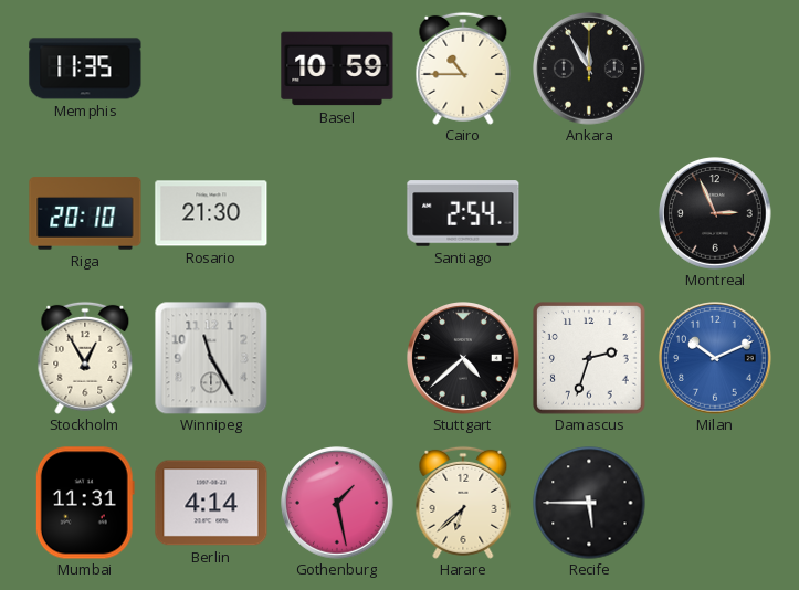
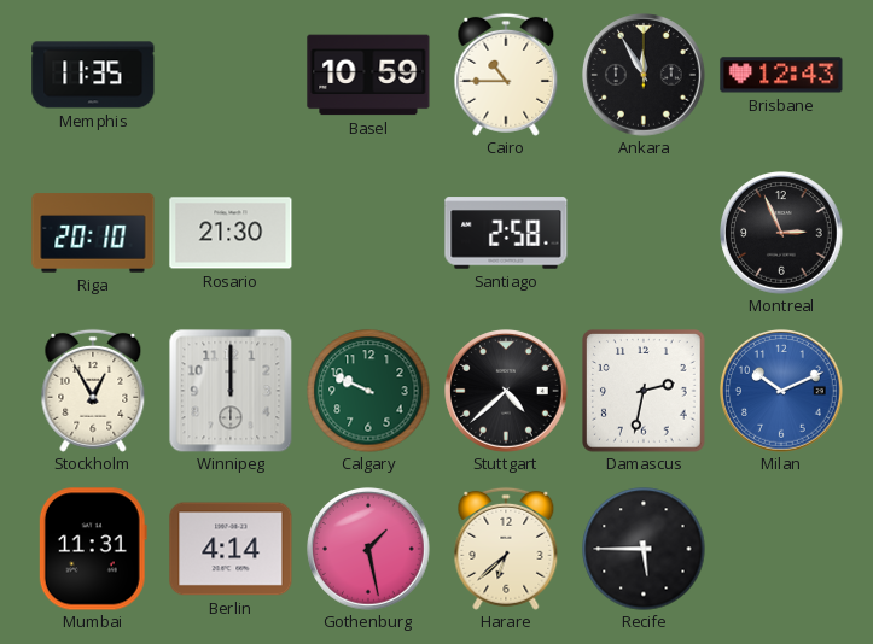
Brisbane: none -> 12:43 (781, 75)
Santiago: 2:54 -> 2:58 (506, 233)
Winnipeg: 11:25 -> 12:00 (231, 391)
Calgary: none -> 9:49 (368, 391)
Damascus: 2:33 -> 2:32 (644, 391)
